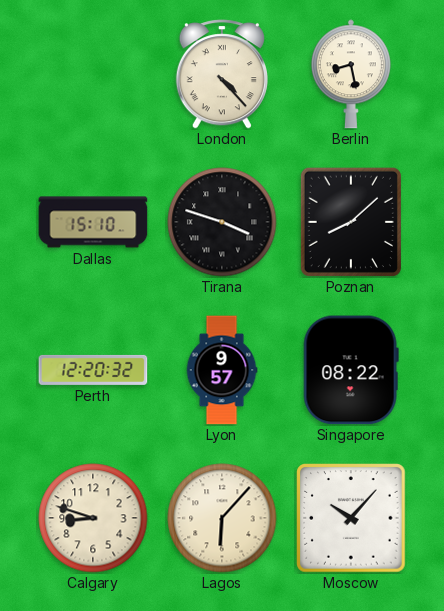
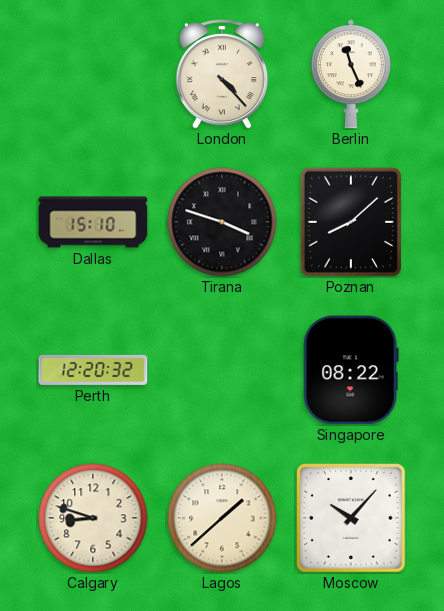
Berlin: 8:28 -> 11:26 (351, 74)
Lyon: 9:57 -> none (222, 370)
Lagos: 6:07 -> 1:38 (222, 518)
